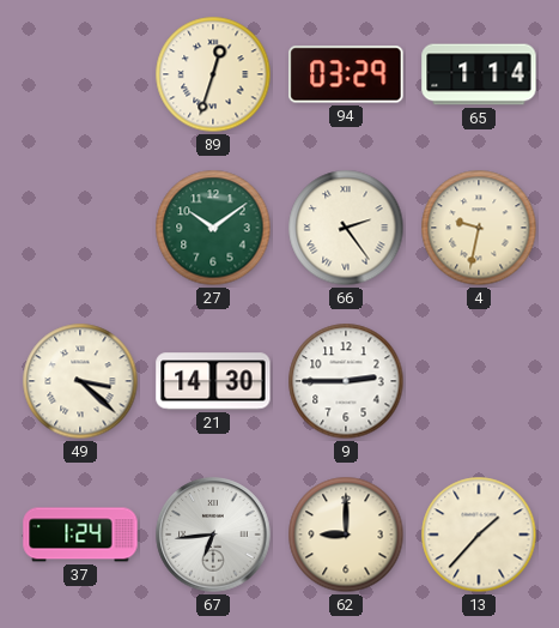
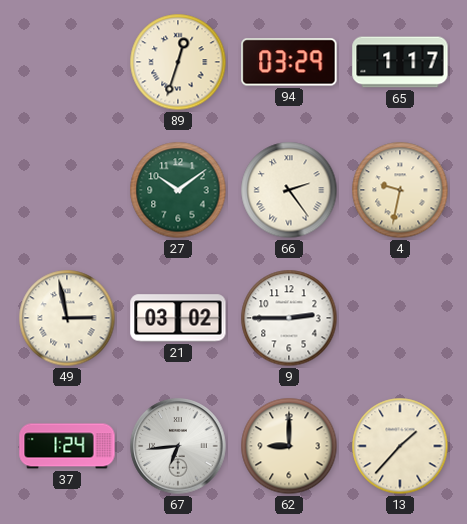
65: 1:14 -> 1:17 (400, 62)
49: 3:22 -> 2:58 (67, 318)
21: 14:30 -> 03:02 (178, 318)
